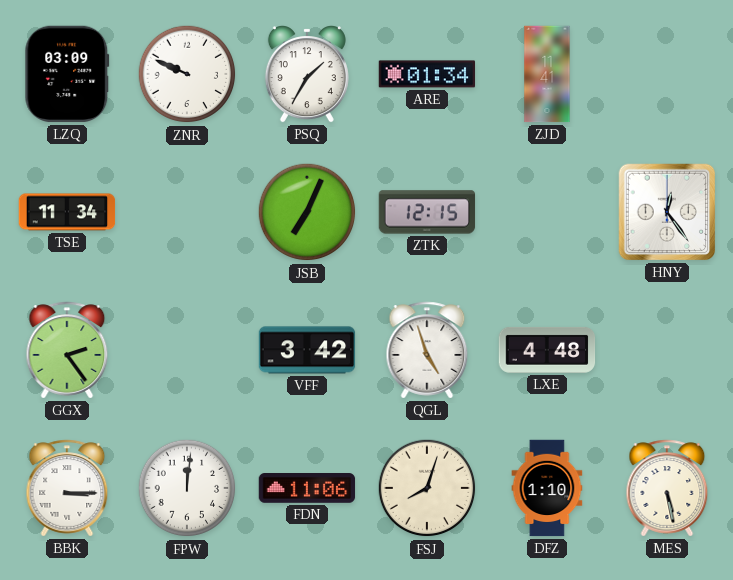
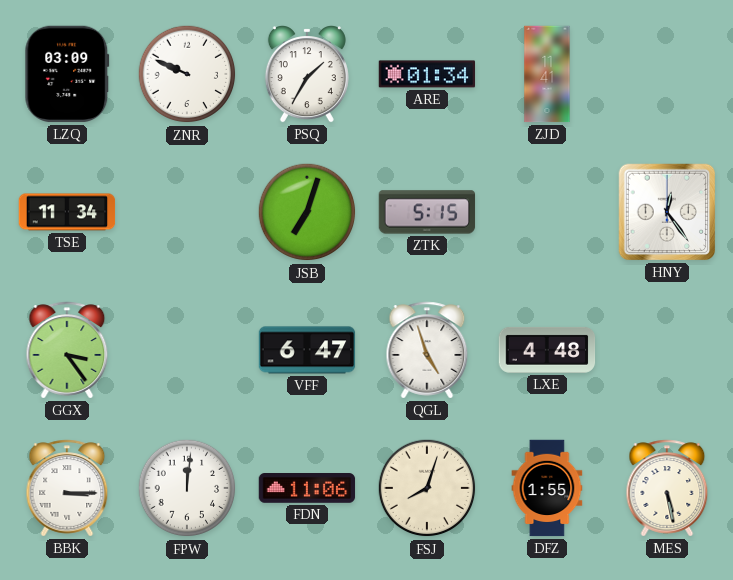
JSB: 7:04 -> 7:03 (307, 212)
ZTK: 12:15 -> 5:15 (427, 212)
GGX: 2:24 -> 3:24 (67, 350)
VFF: 3:42 -> 6:47 (307, 350)
DFZ: 1:10 -> 1:55 (547, 488)
